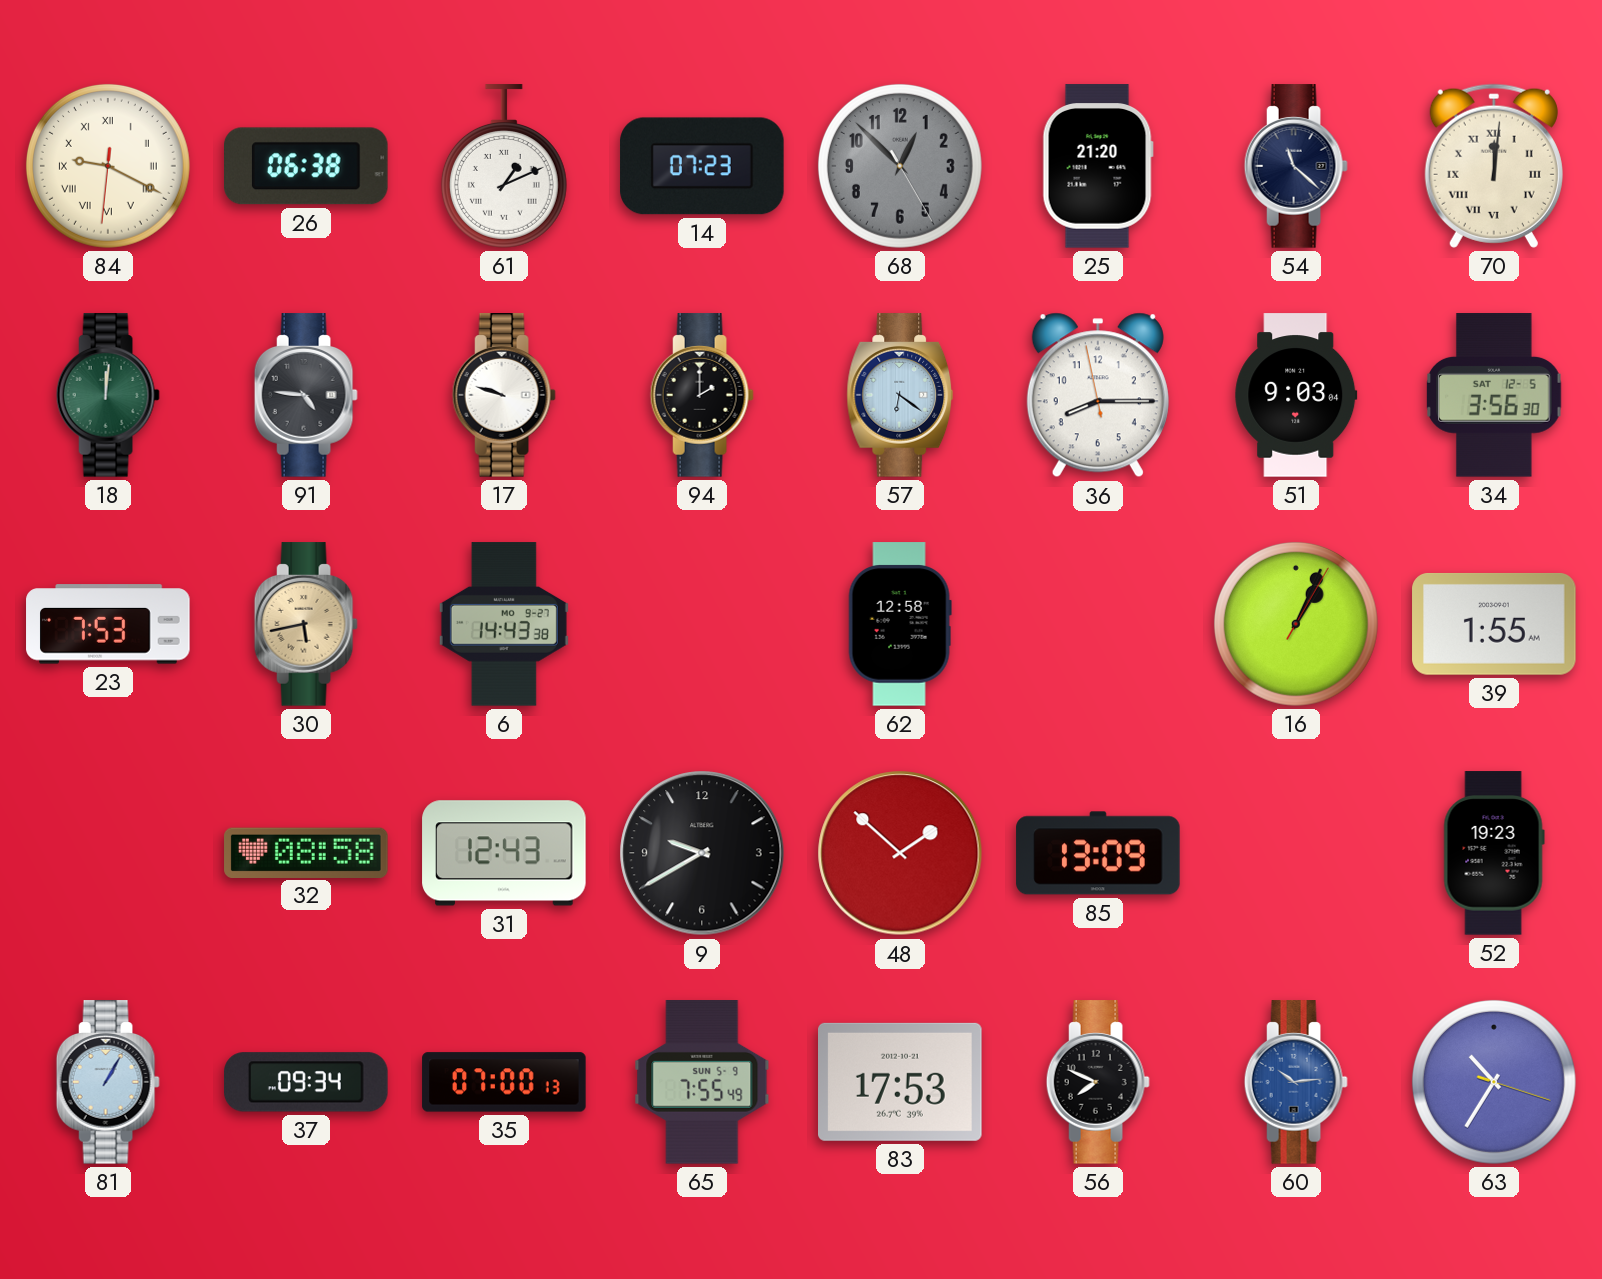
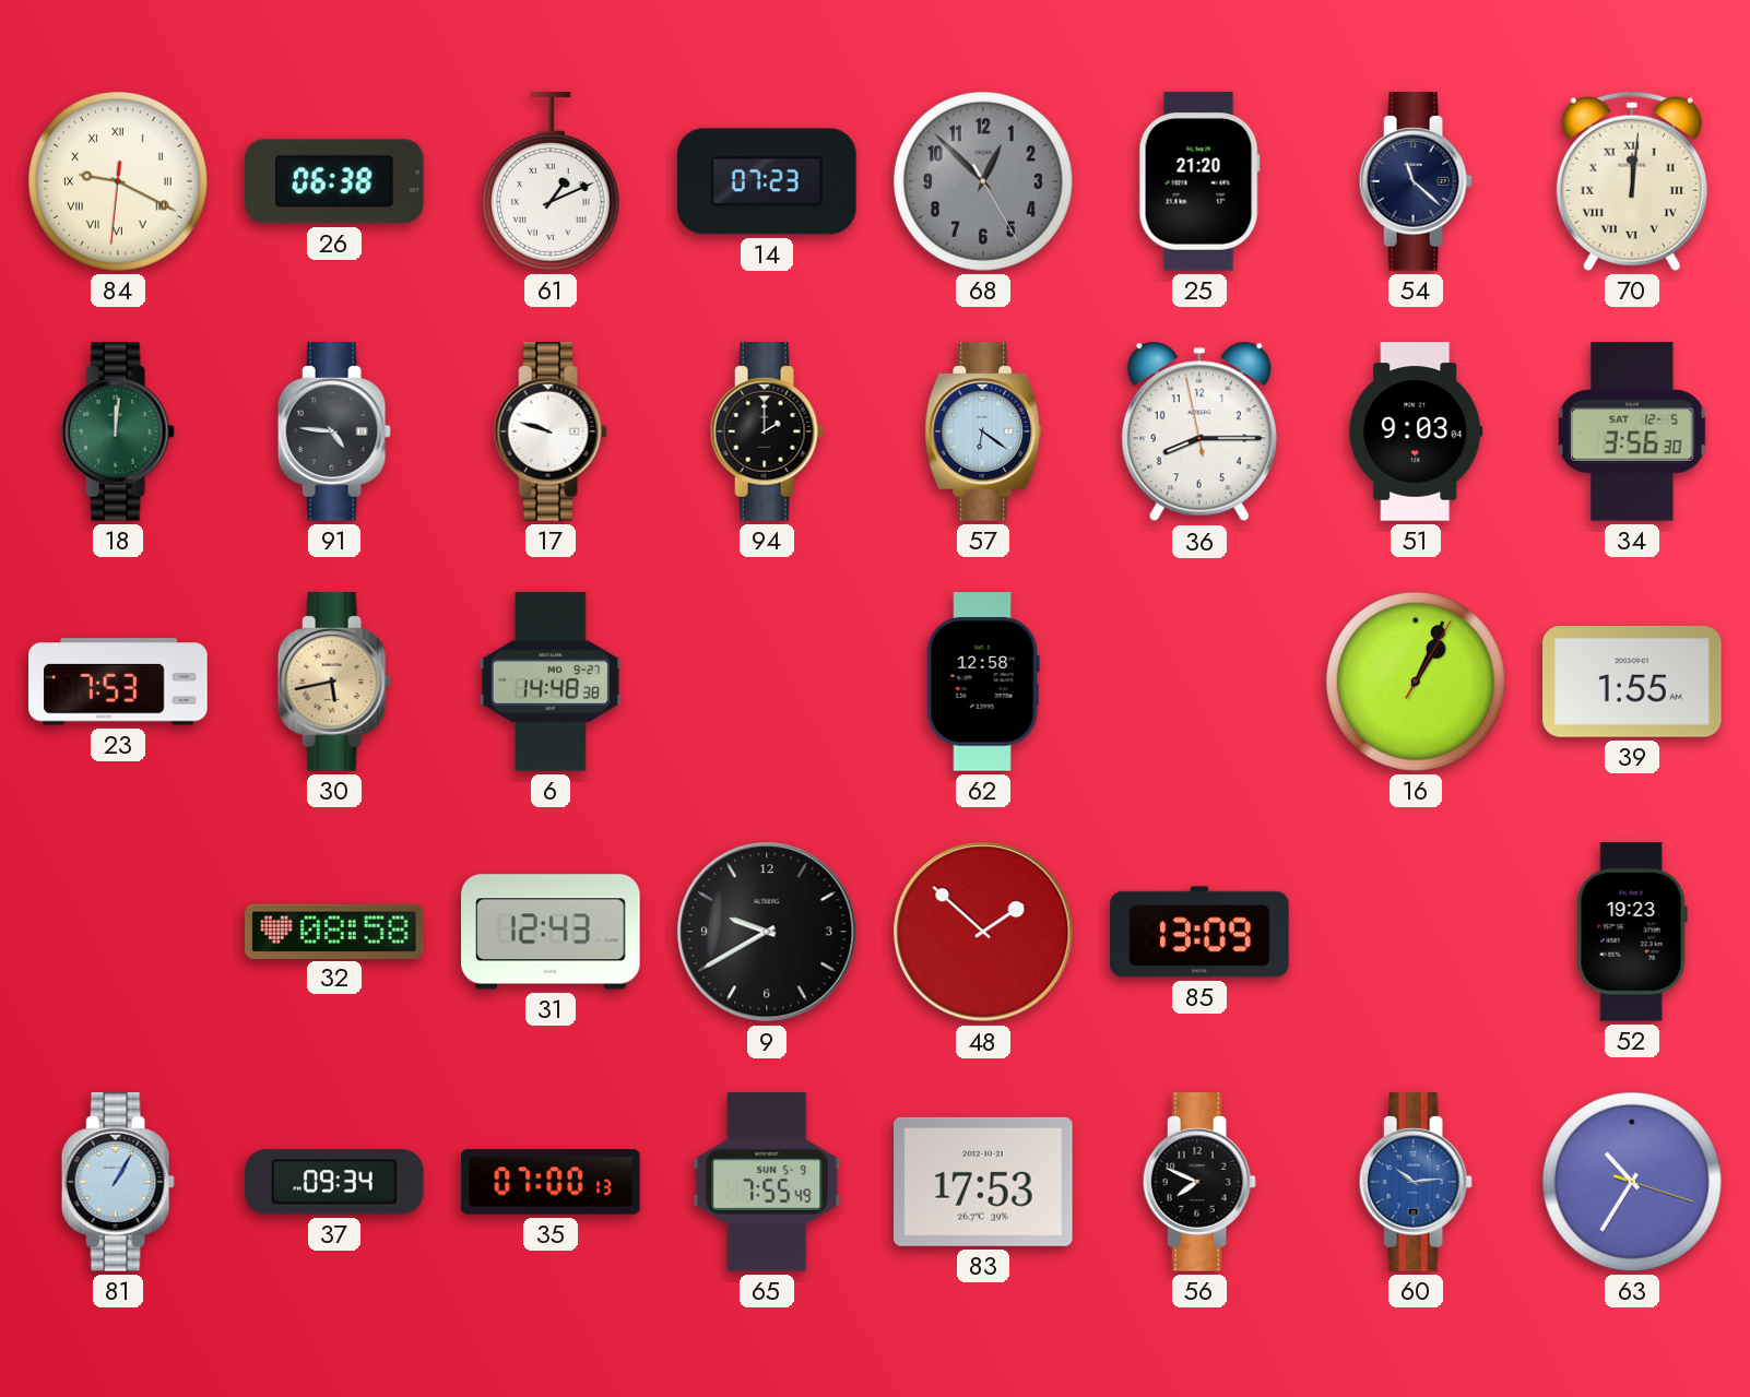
6: 14:43 -> 14:48 (551, 682)
